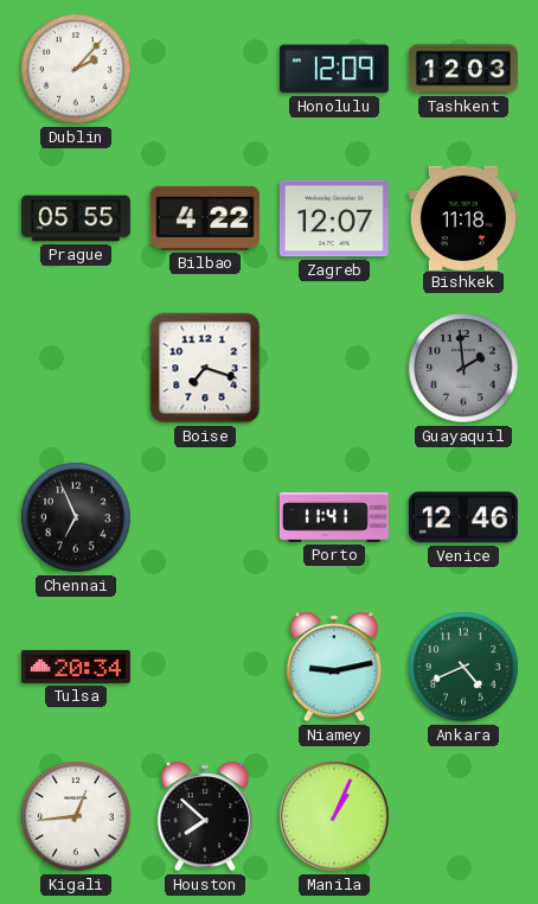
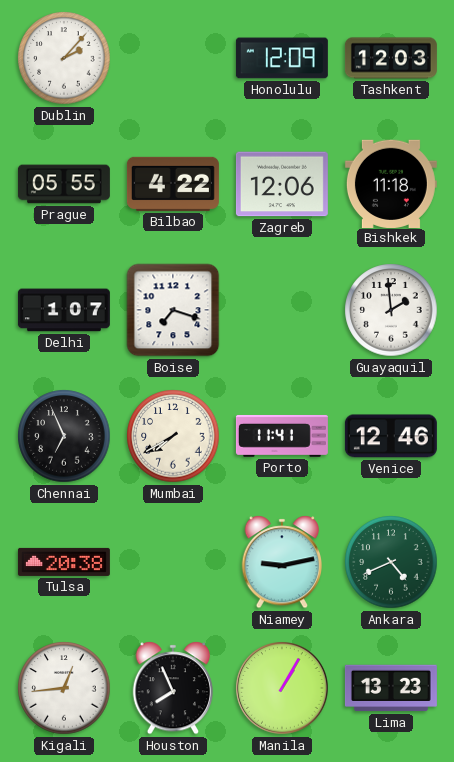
Zagreb: 12:07 -> 12:06 (282, 184)
Delhi: none -> 1:07 (64, 310)
Guayaquil dial: grey -> white (391, 310)
Mumbai: none -> 7:40 (173, 436)
Tulsa: 20:34 -> 20:38 (64, 562)
Houston: 7:52 -> 7:56 (172, 688)
Manila: 1:04 -> 1:05 (282, 688)
Lima: none -> 13:23 (391, 688)
